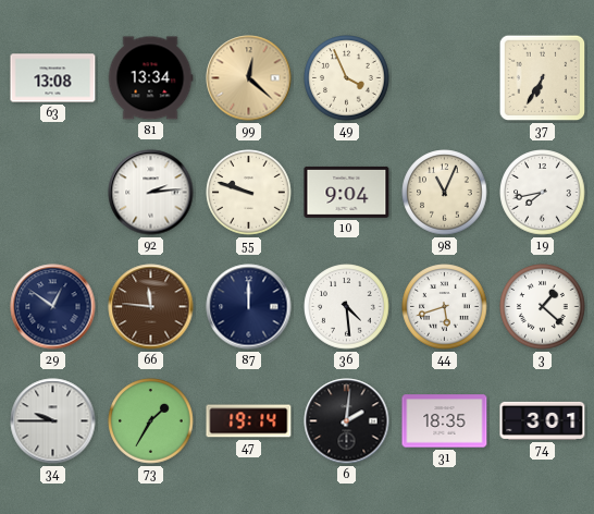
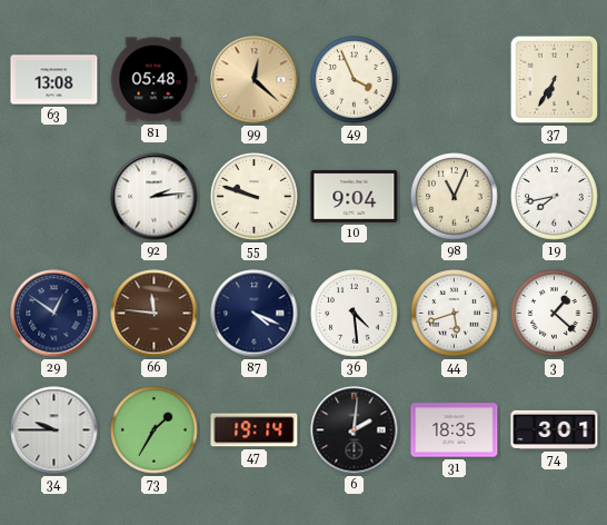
81: 13:34 -> 05:48 (153, 80)
87: 12:00 -> 4:19 (255, 314)
